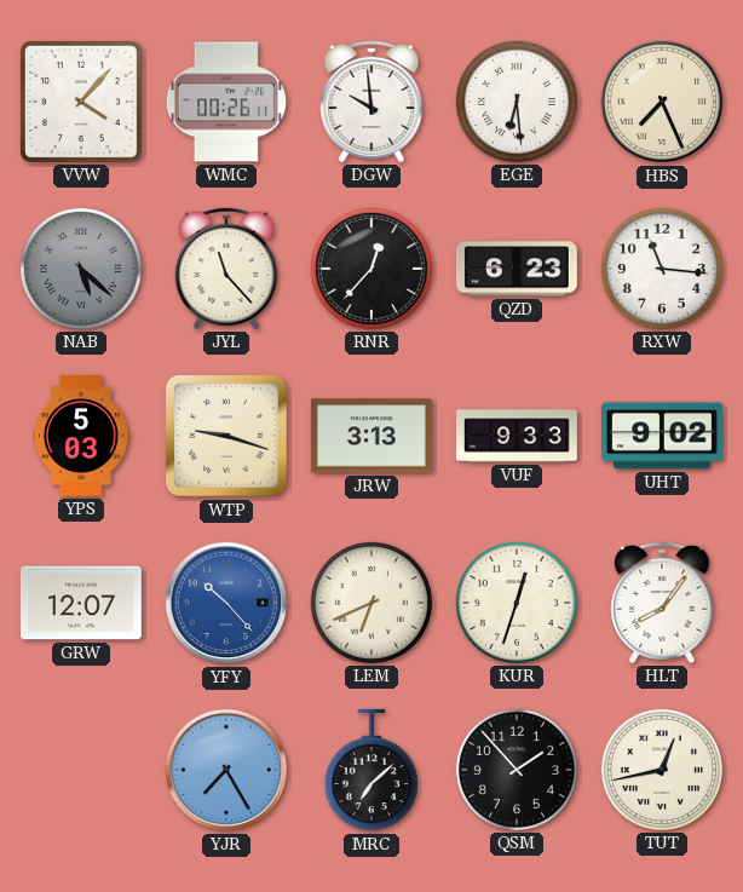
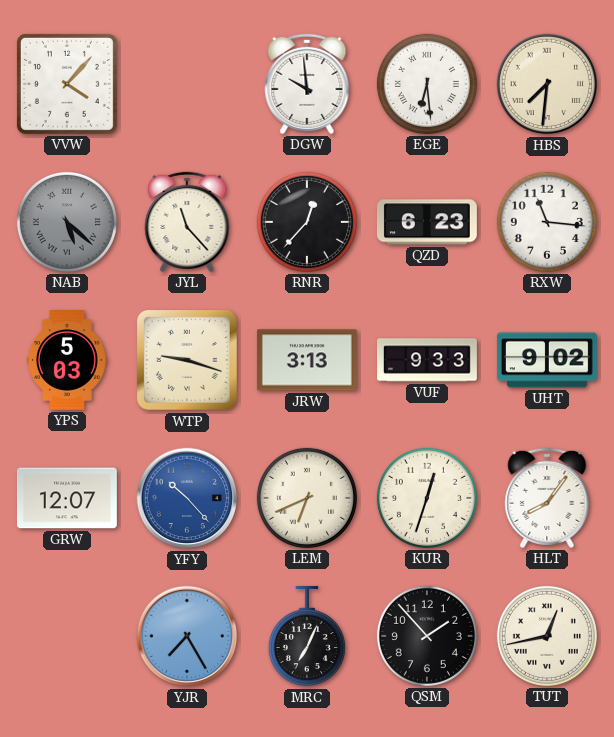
WMC: 00:26 -> none (226, 102)
HBS: 7:26 -> 7:31 (547, 84)
MRC: 7:08 -> 7:04 (307, 636)
